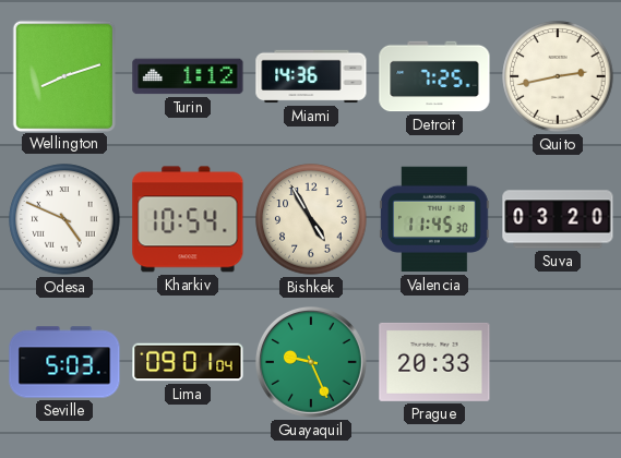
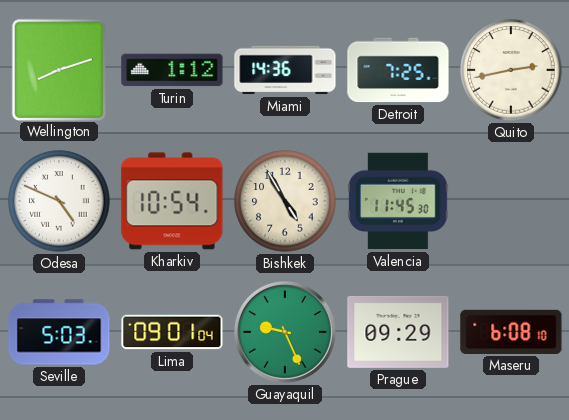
Suva: 03:20 -> none (558, 219)
Prague: 20:33 -> 09:29 (398, 332)
Maseru: none -> 6:08 (511, 332)
